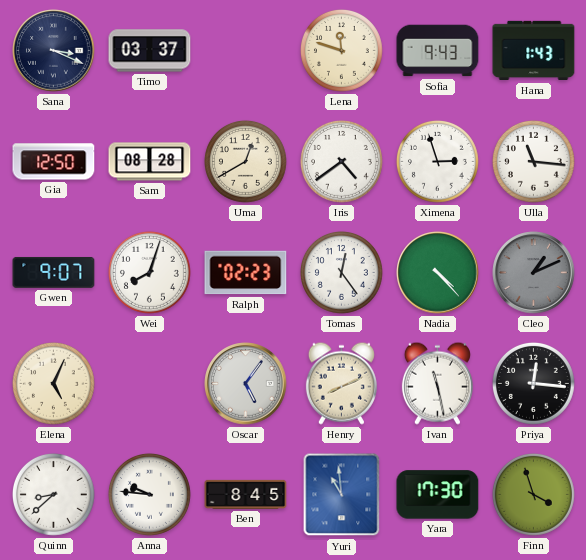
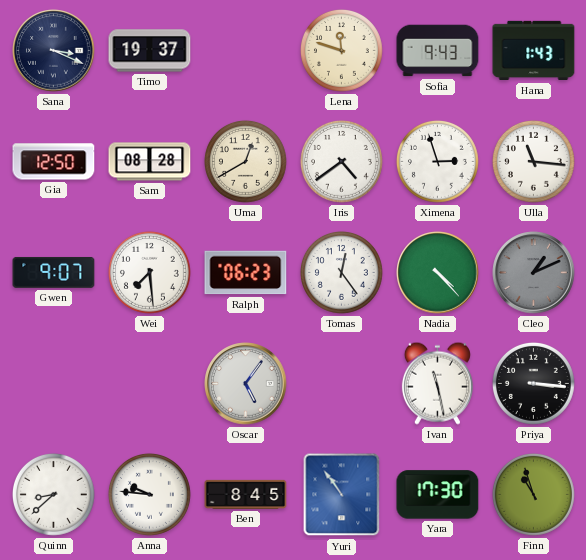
Timo: 03:37 -> 19:37 (150, 51)
Wei: 8:03 -> 7:29 (149, 272)
Ralph: 02:23 -> 06:23 (246, 273)
Elena: 5:04 -> none (53, 383)
Henry: 8:11 -> none (341, 383)
Priya: 12:16 -> 3:16 (533, 383)
Yuri: 10:59 -> 10:54 (342, 495)
Finn: 3:57 -> 10:57 (533, 494)
